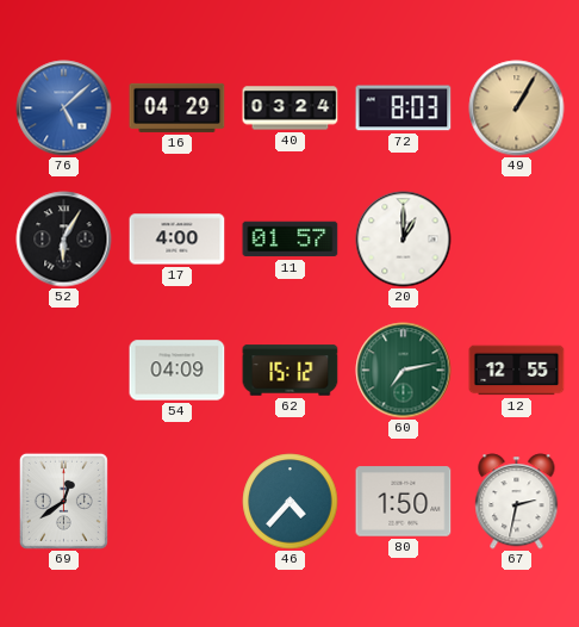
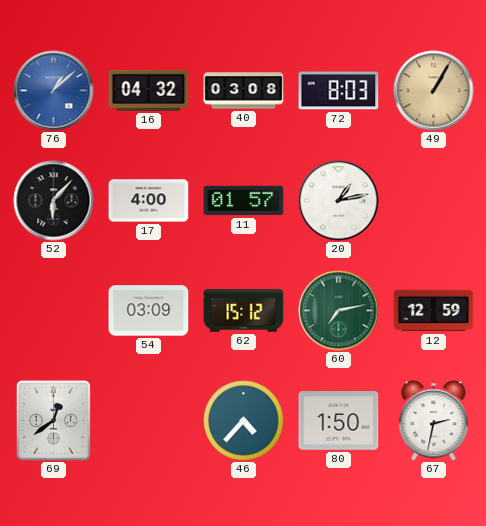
76: 5:08 -> 1:08 (54, 91)
16: 04:29 -> 04:32 (149, 90)
40: 03:24 -> 03:08 (244, 91)
52: 6:05 -> 6:07 (54, 201)
20: 1:00 -> 1:13 (339, 201)
54: 04:09 -> 03:09 (149, 311)
12: 12:55 -> 12:59 (434, 311)
